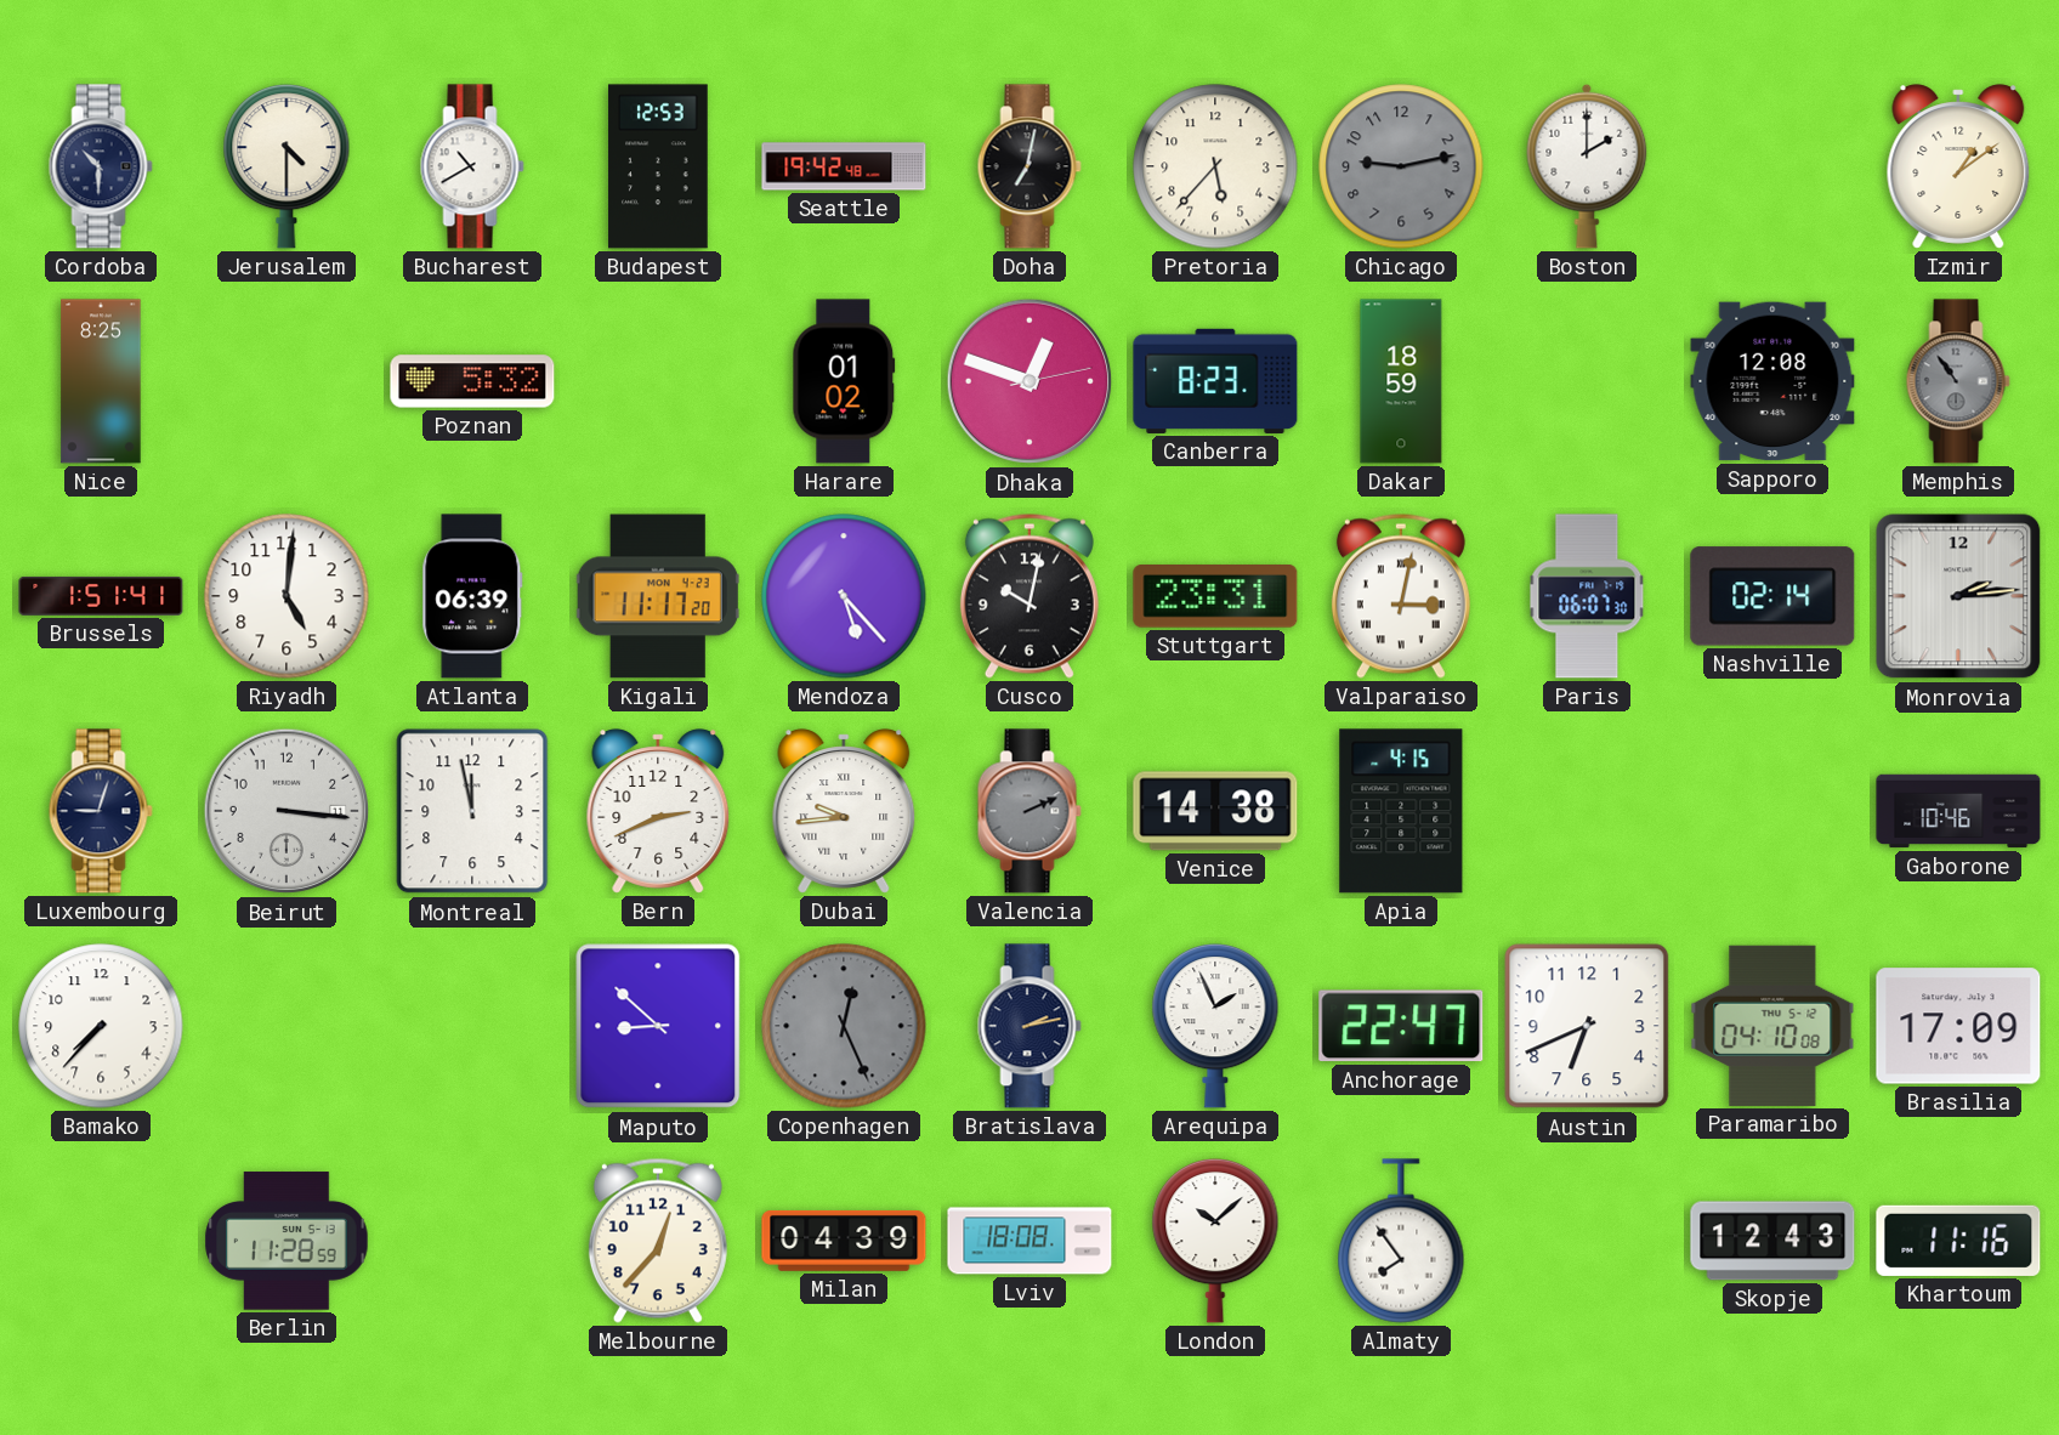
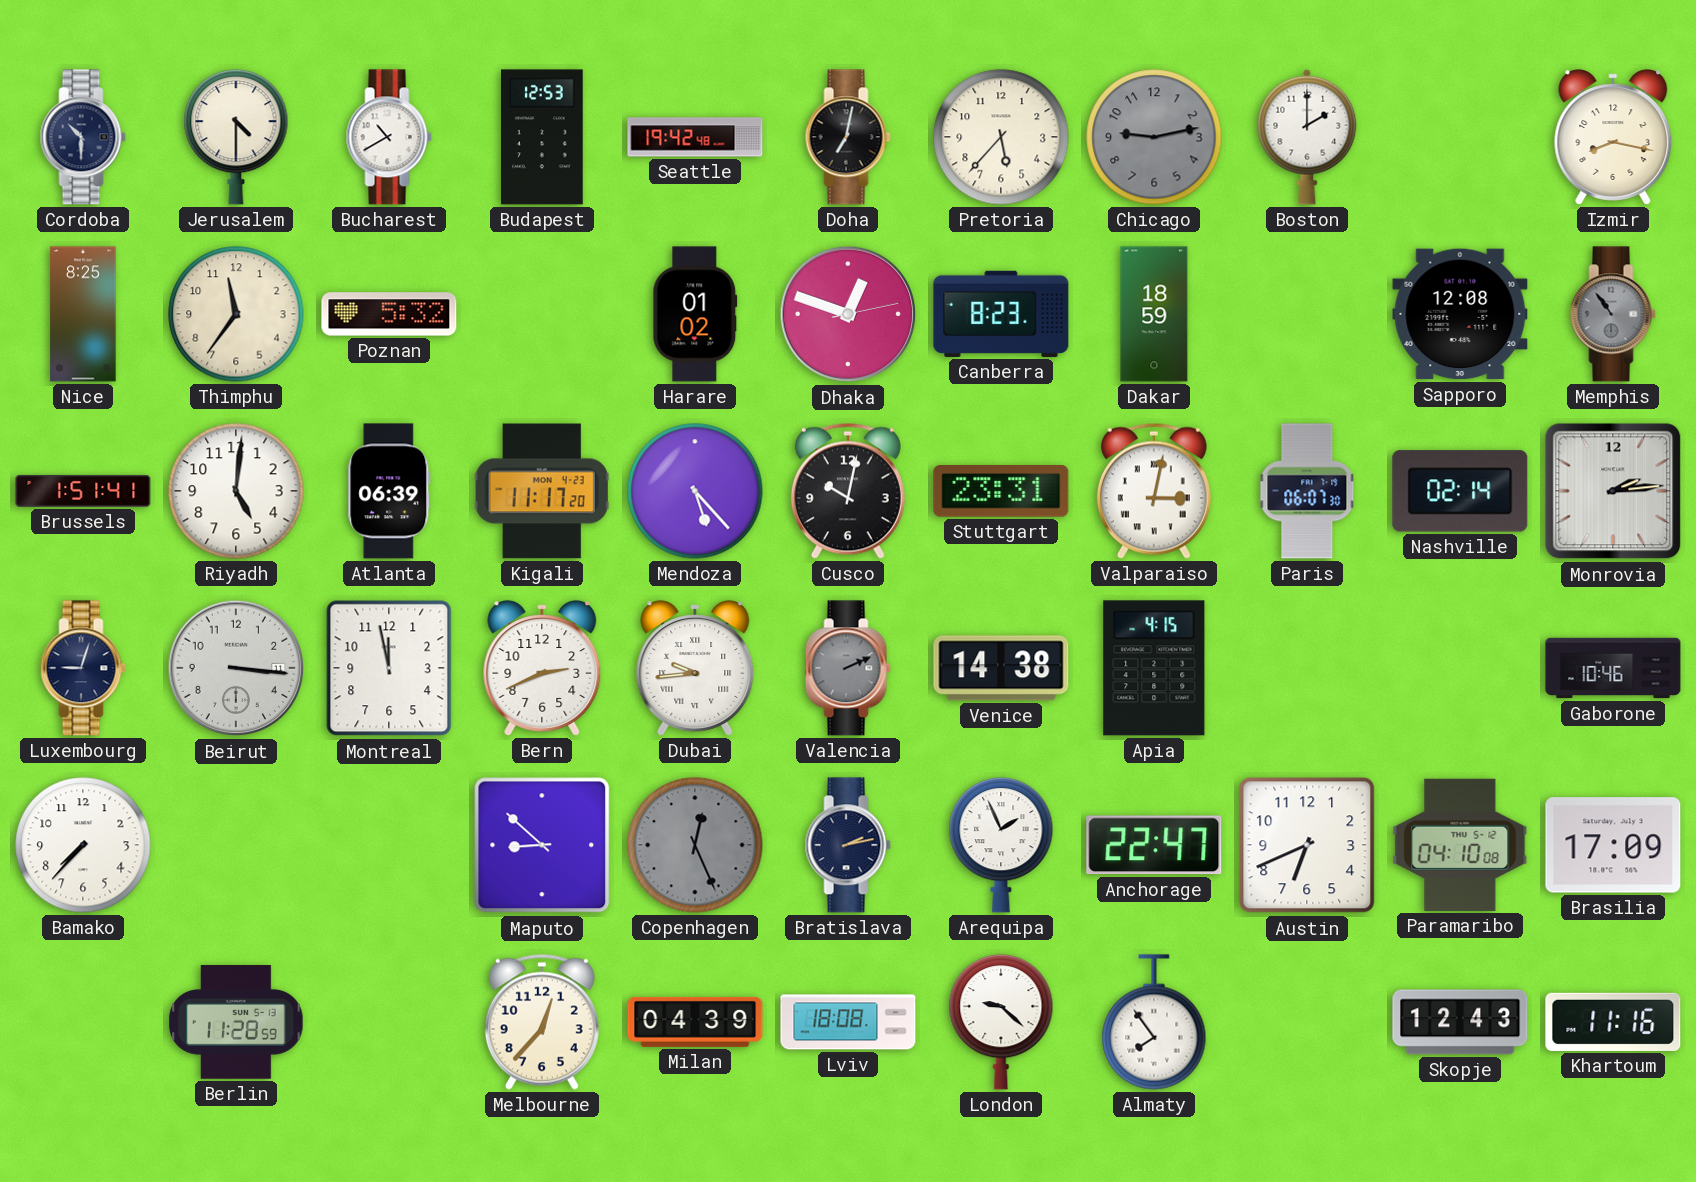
Izmir: 1:09 -> 8:17 (1613, 137)
Thimphu: none -> 11:36 (236, 314)
London: 10:08 -> 9:22 (1001, 1023)
